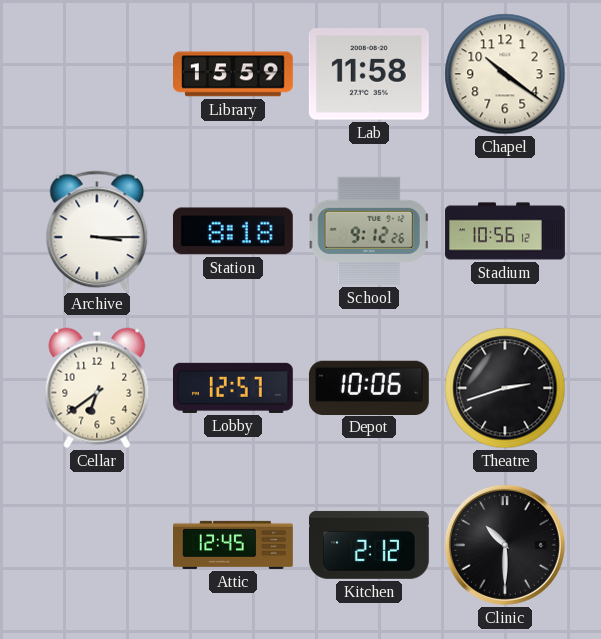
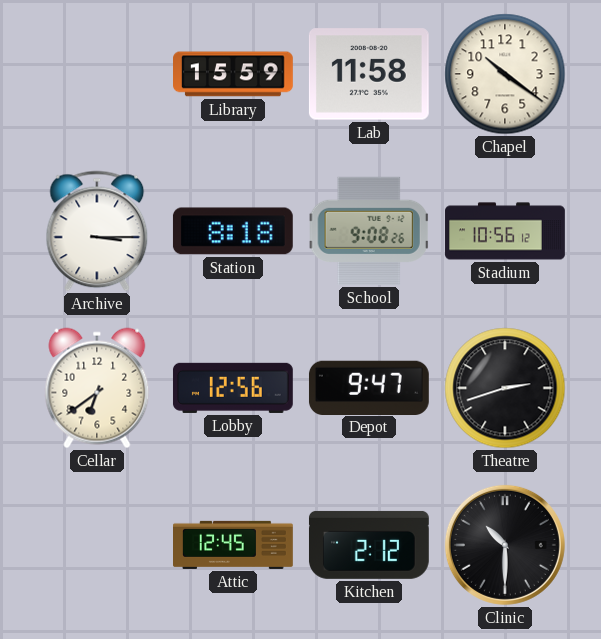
School: 9:12 -> 9:08 (369, 231)
Lobby: 12:57 -> 12:56 (233, 388)
Depot: 10:06 -> 9:47 (369, 387)
